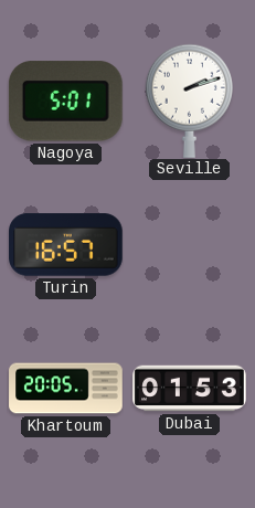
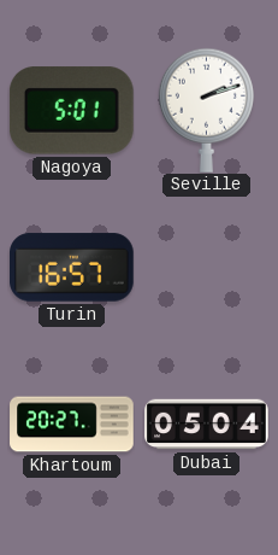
Khartoum: 20:05 -> 20:27 (72, 425)
Dubai: 01:53 -> 05:04 (207, 425)
